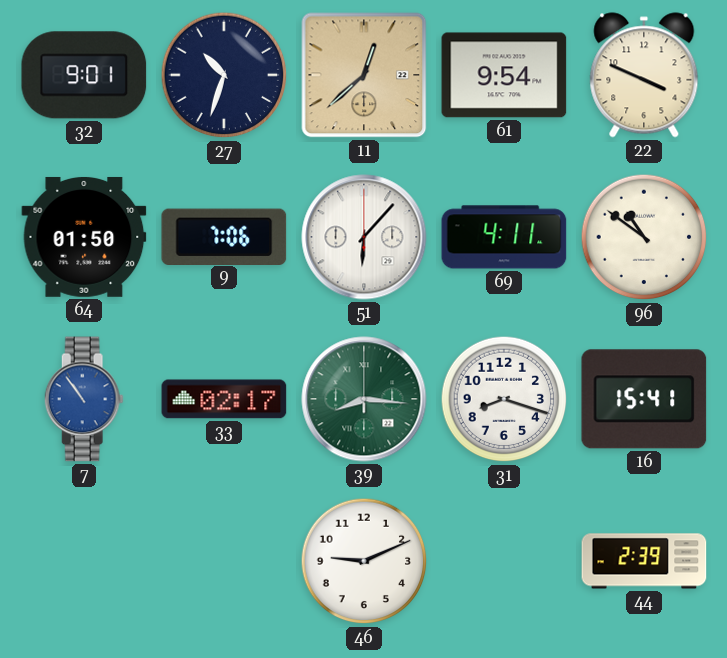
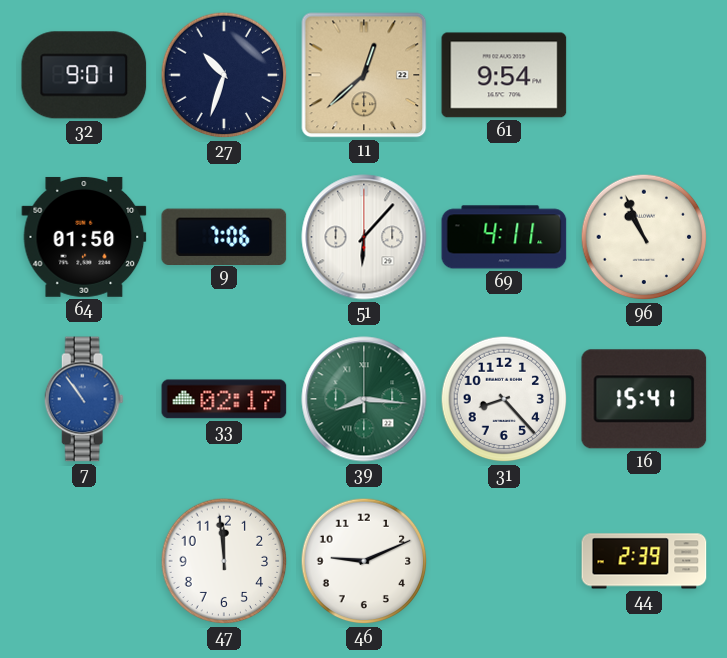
22: 3:49 -> none (644, 75)
96: 10:51 -> 10:56 (644, 237)
31: 8:18 -> 8:23 (504, 399)
47: none -> 11:59 (224, 561)
